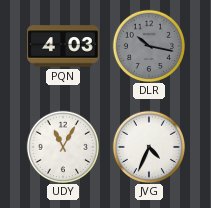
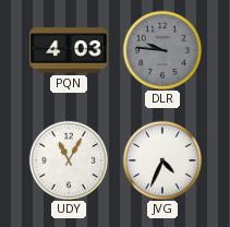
DLR: 10:17 -> 9:46 (161, 49)
